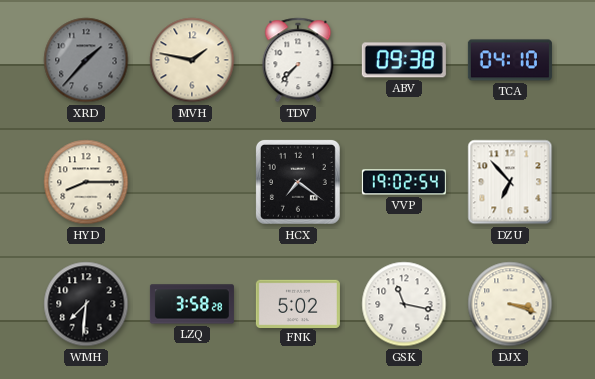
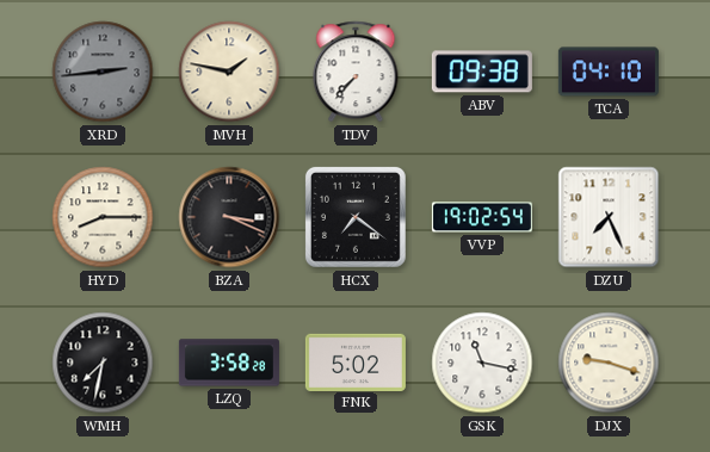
XRD: 1:37 -> 2:44 (103, 72)
BZA: none -> 3:19 (229, 217)
DZU: 6:53 -> 7:26 (609, 217)
WMH: 7:31 -> 7:32 (103, 363)
DJX: 3:18 -> 9:18 (609, 363)
